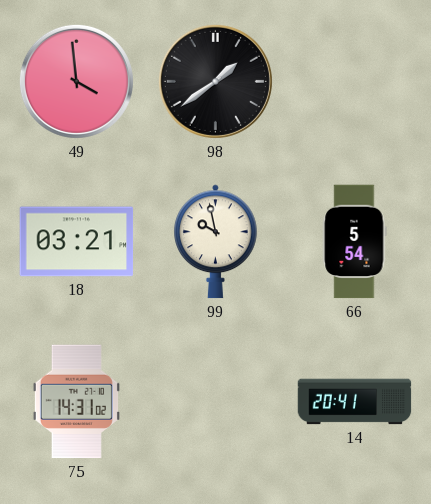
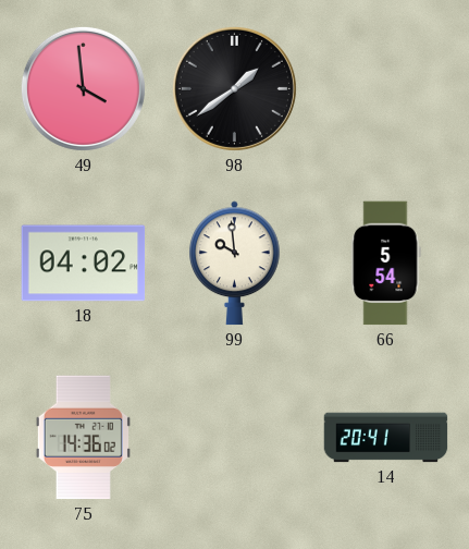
18: 03:21 -> 04:02 (84, 264)
99: 9:58 -> 9:59 (235, 264)
75: 14:31 -> 14:36 (83, 438)
